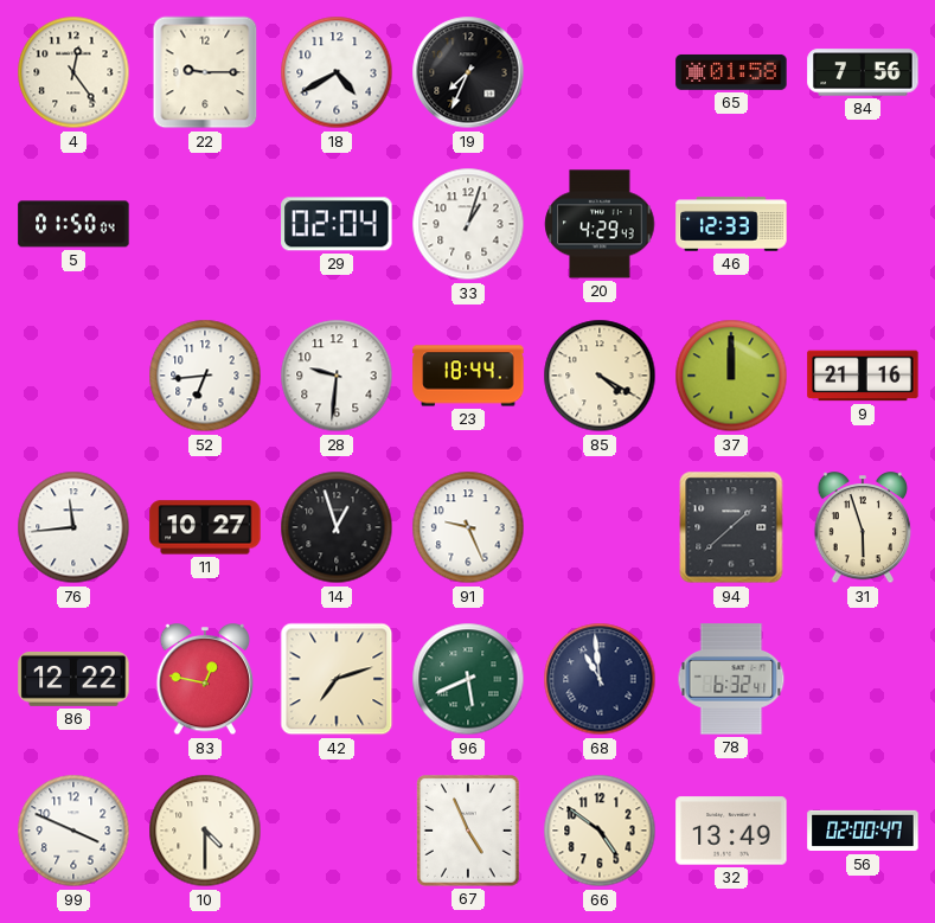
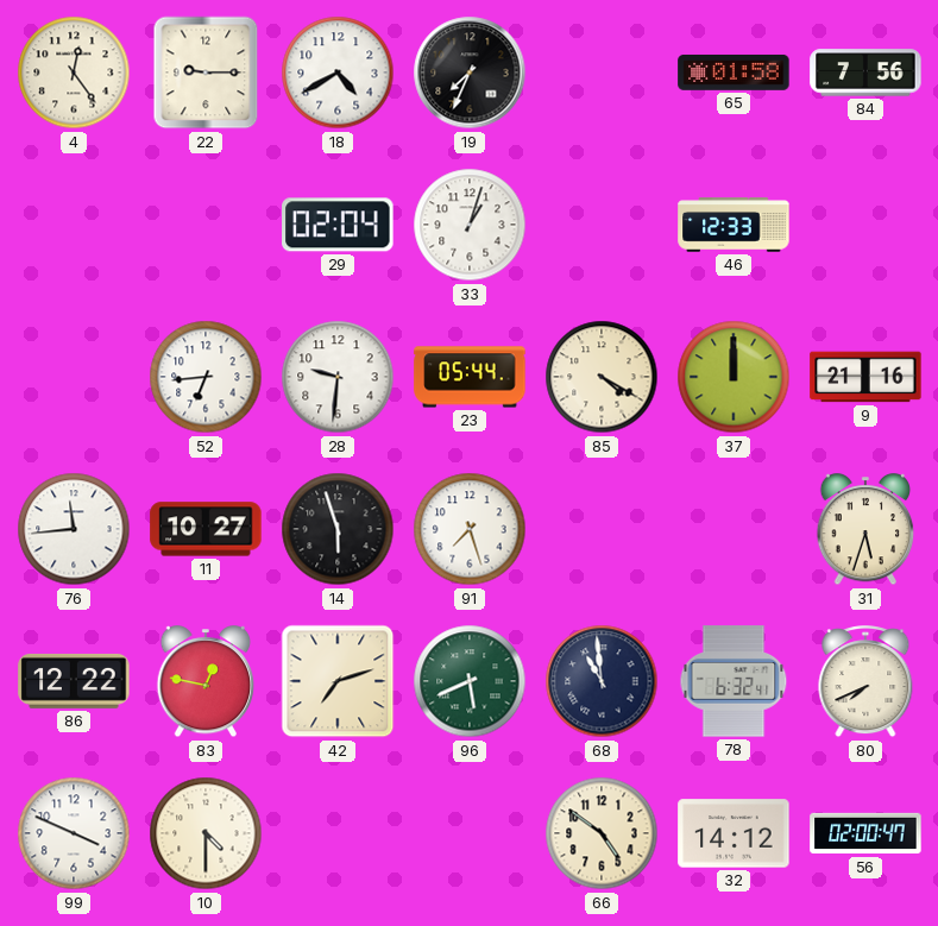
5: 01:50 -> none (73, 224)
20: 4:29 -> none (600, 224)
23: 18:44 -> 05:44 (470, 377)
14: 12:57 -> 5:57 (338, 529)
91: 9:26 -> 7:27 (470, 529)
94: 1:38 -> none (731, 527)
31: 5:57 -> 5:33 (865, 530)
80: none -> 7:41 (865, 682)
67: 4:56 -> none (468, 831)
32: 13:49 -> 14:12 (734, 833)
